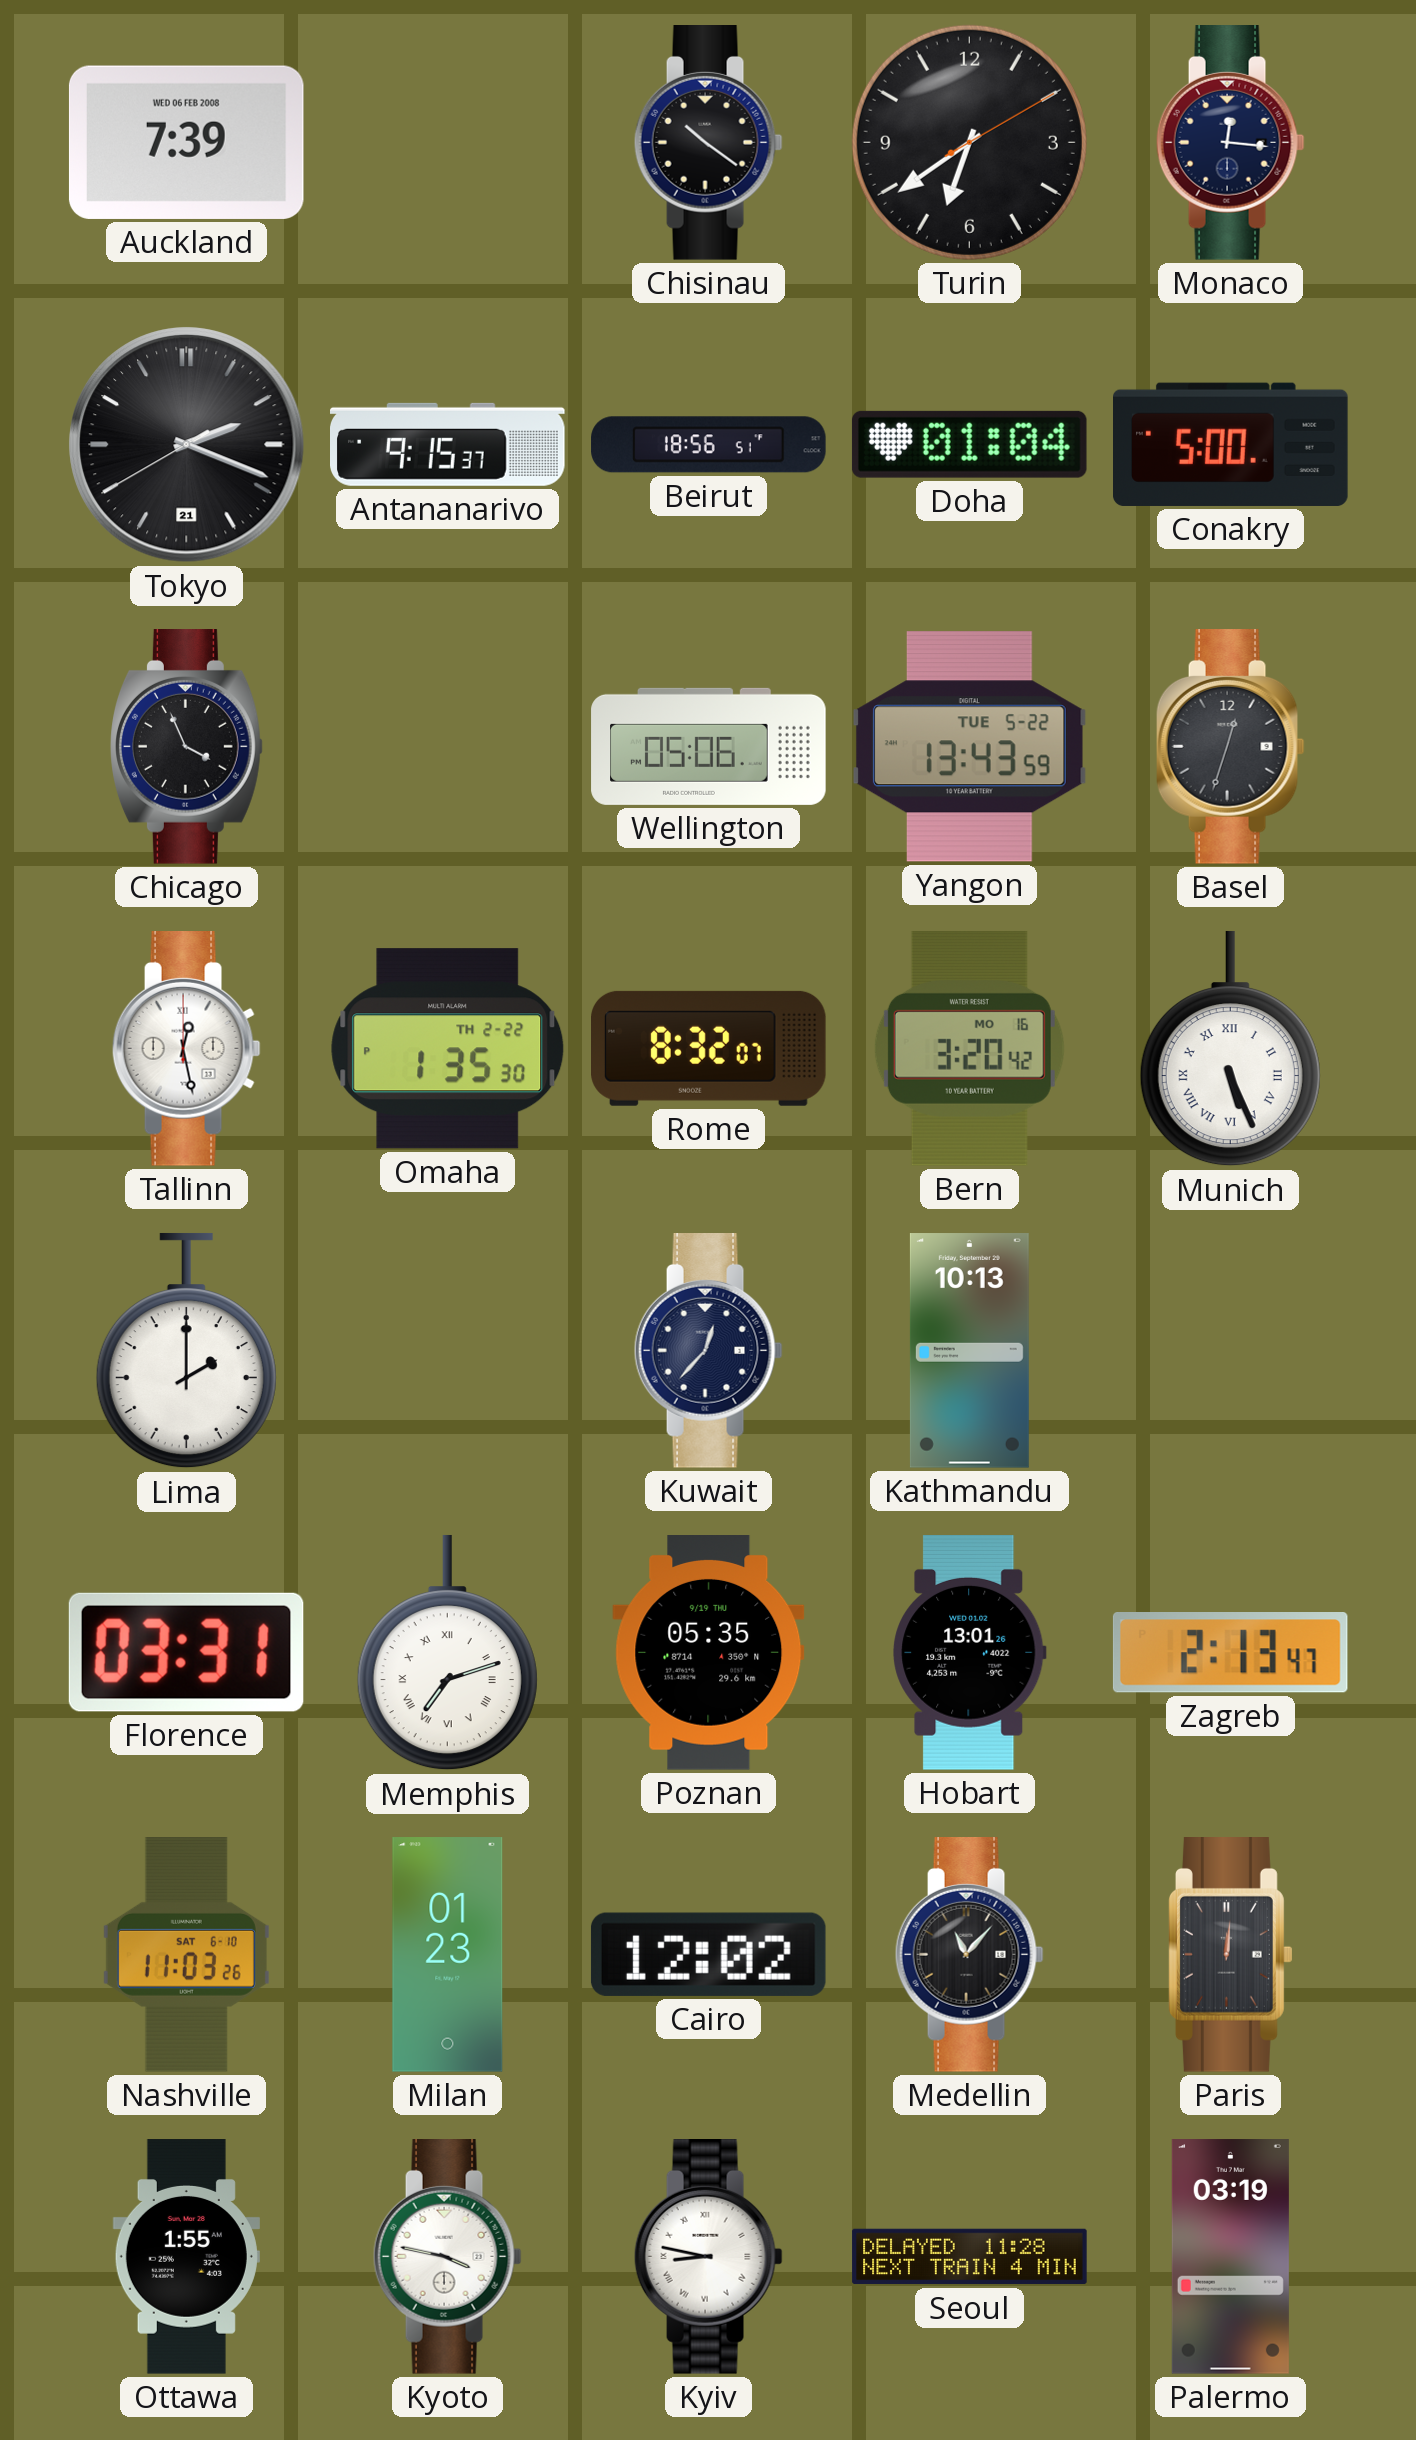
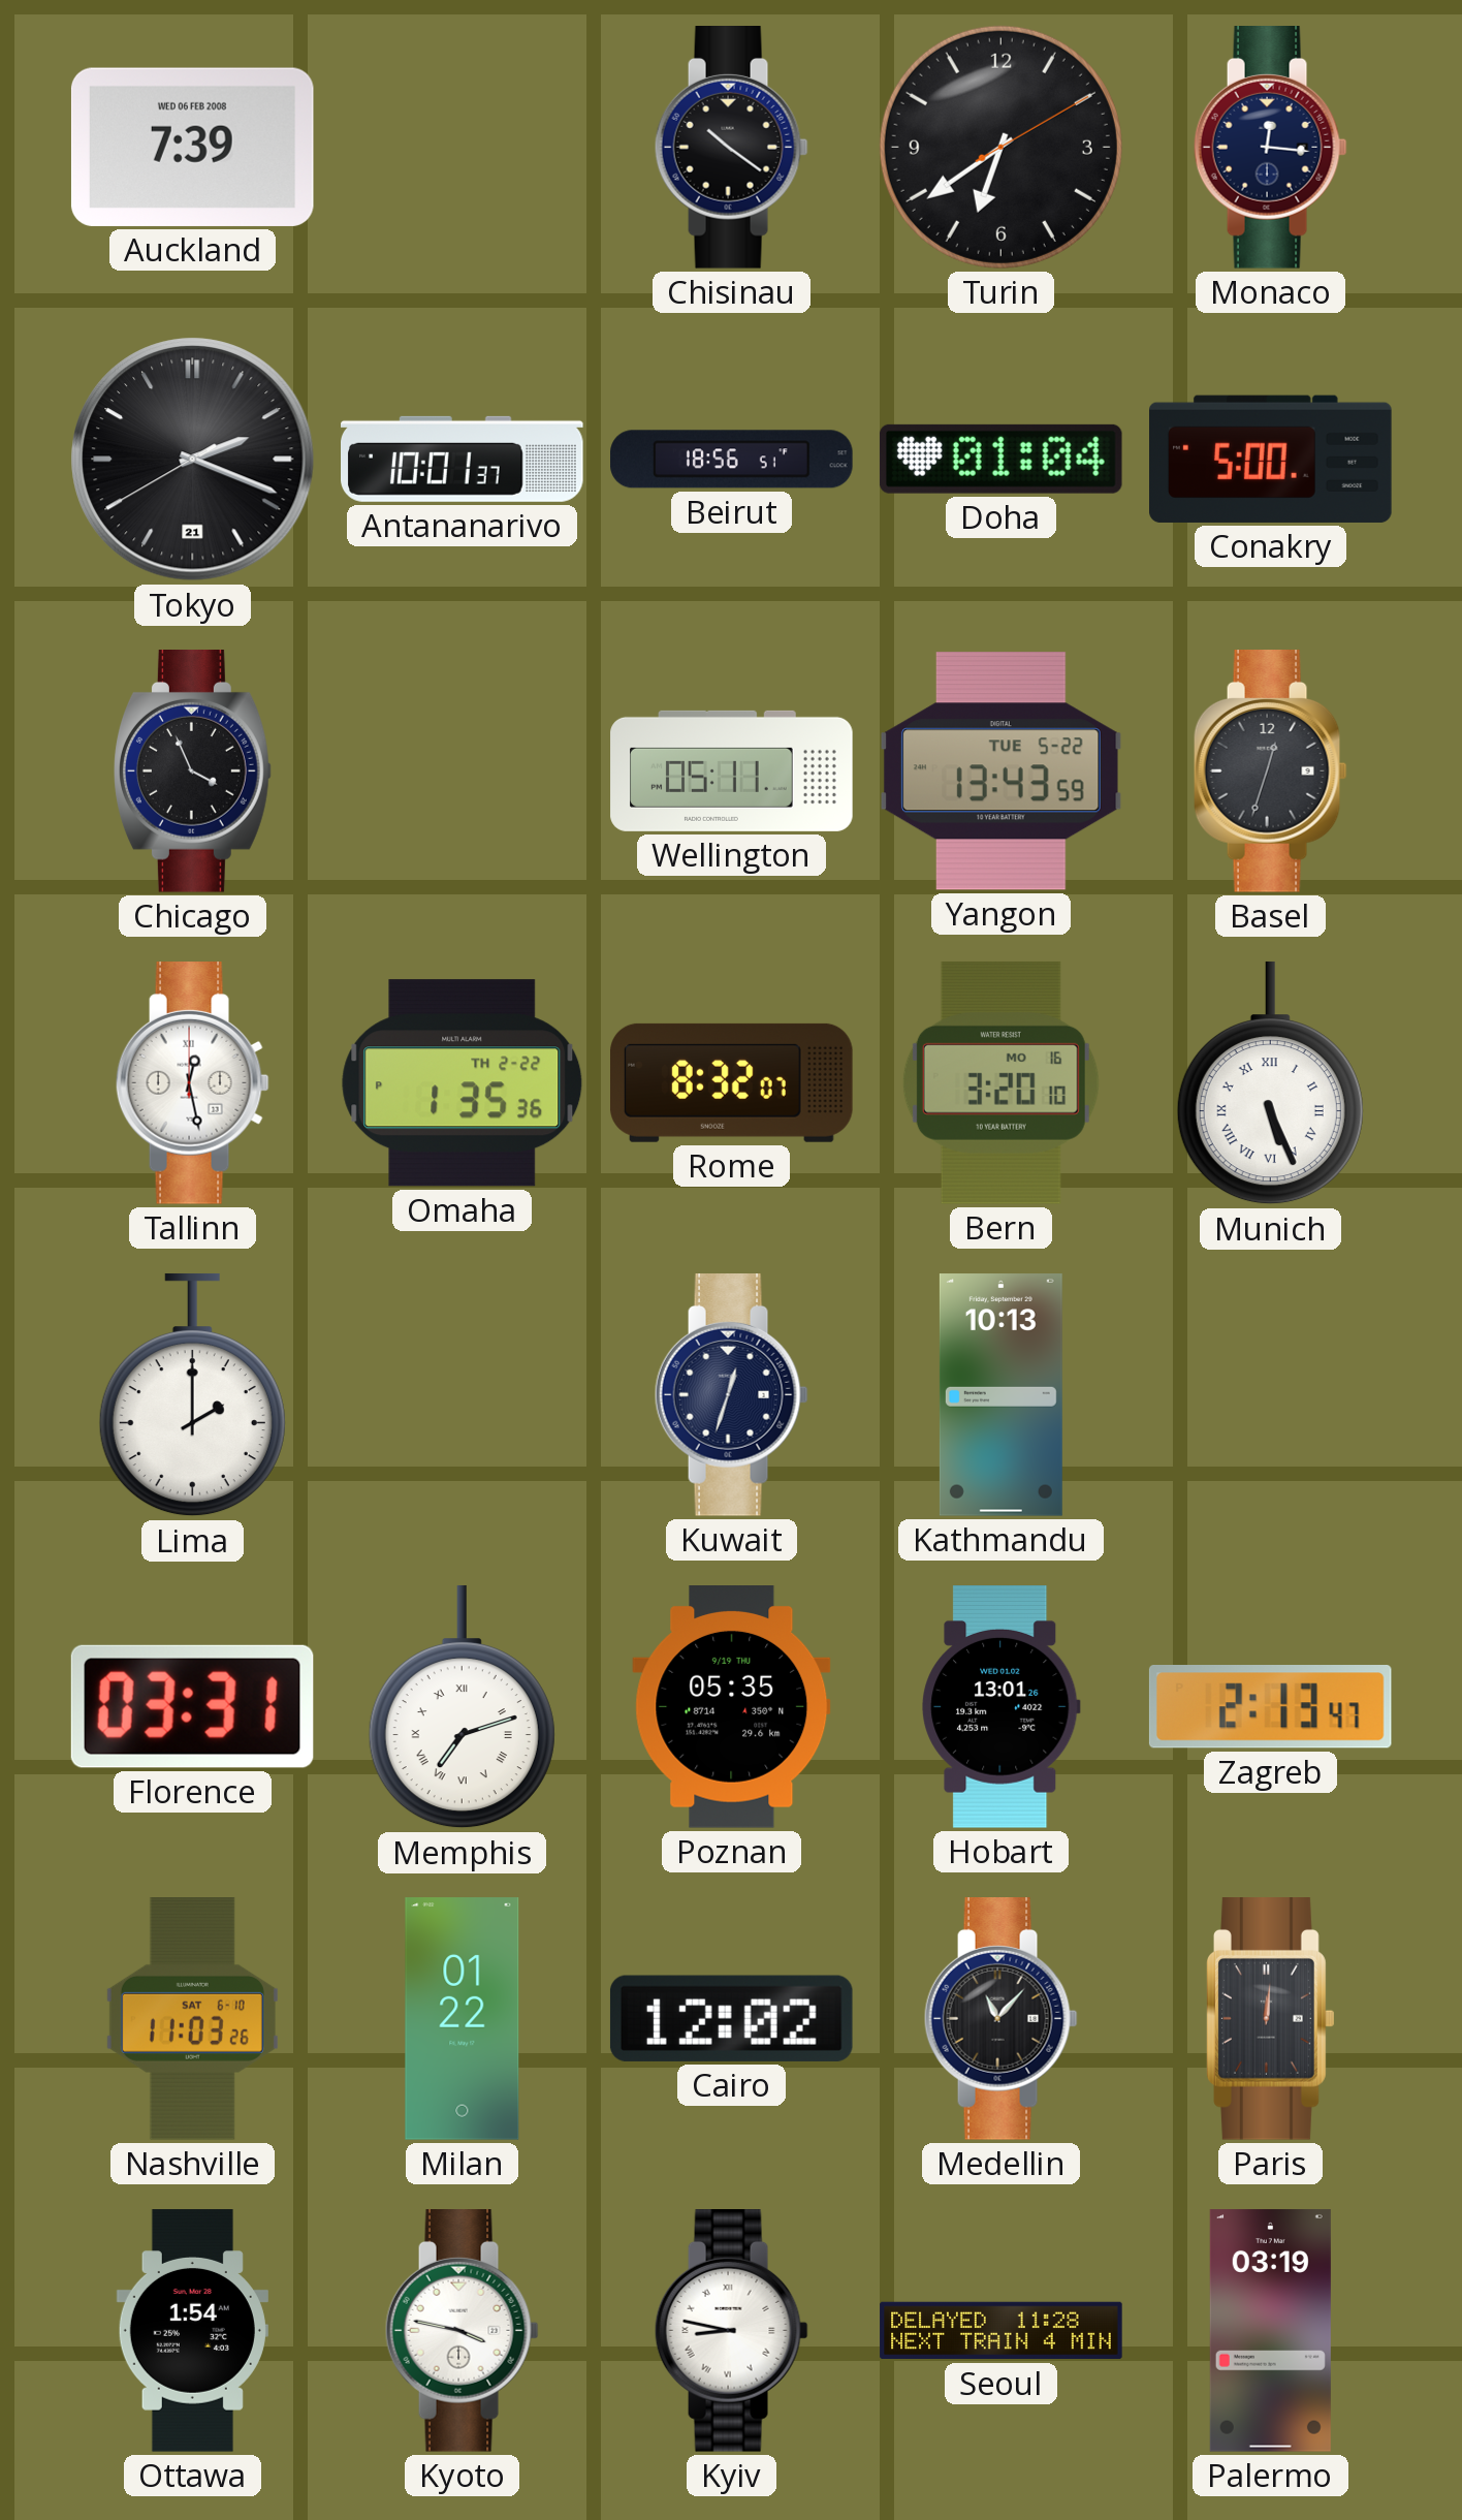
Antananarivo: 9:15 -> 10:01 (463, 459)
Wellington: 05:06 -> 05:11 (732, 770)
Omaha: 1:35:30 PM -> 1:35:36 PM (463, 1083)
Bern: 3:20:42 -> 3:20:10 (1000, 1082)
Kuwait: 12:37 -> 12:33 (731, 1395)
Milan: 01:23 -> 01:22 (463, 2019)
Ottawa: 1:55 -> 1:54 (192, 2331)
